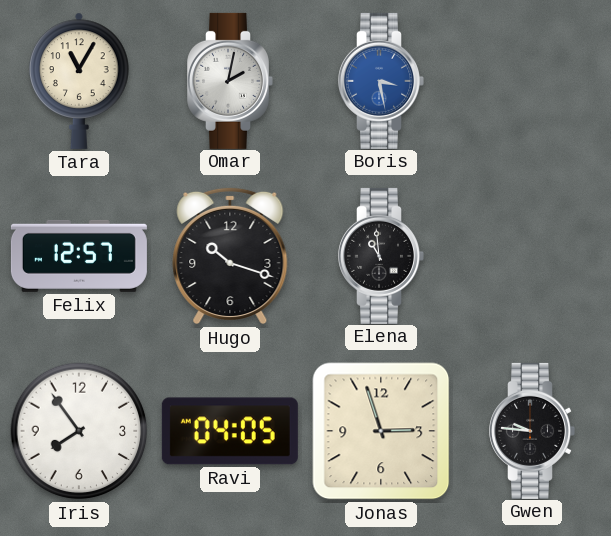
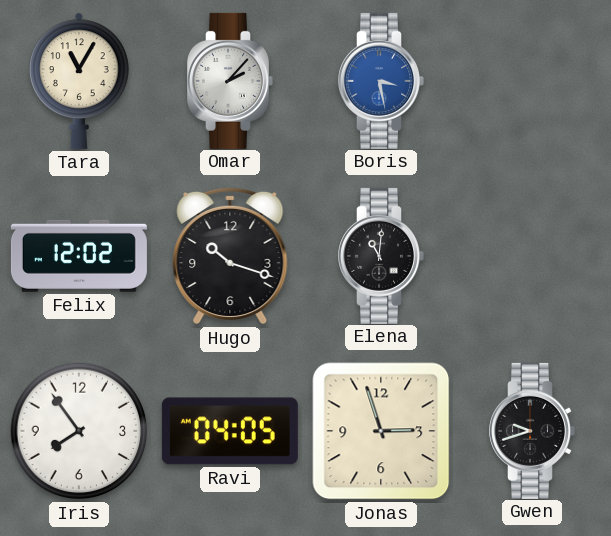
Omar: 2:02 -> 2:07 (230, 81)
Felix: 12:57 -> 12:02 (79, 256)
Elena: 10:59 -> 11:01 (381, 256)
Gwen: 9:46 -> 9:42 (532, 431)
